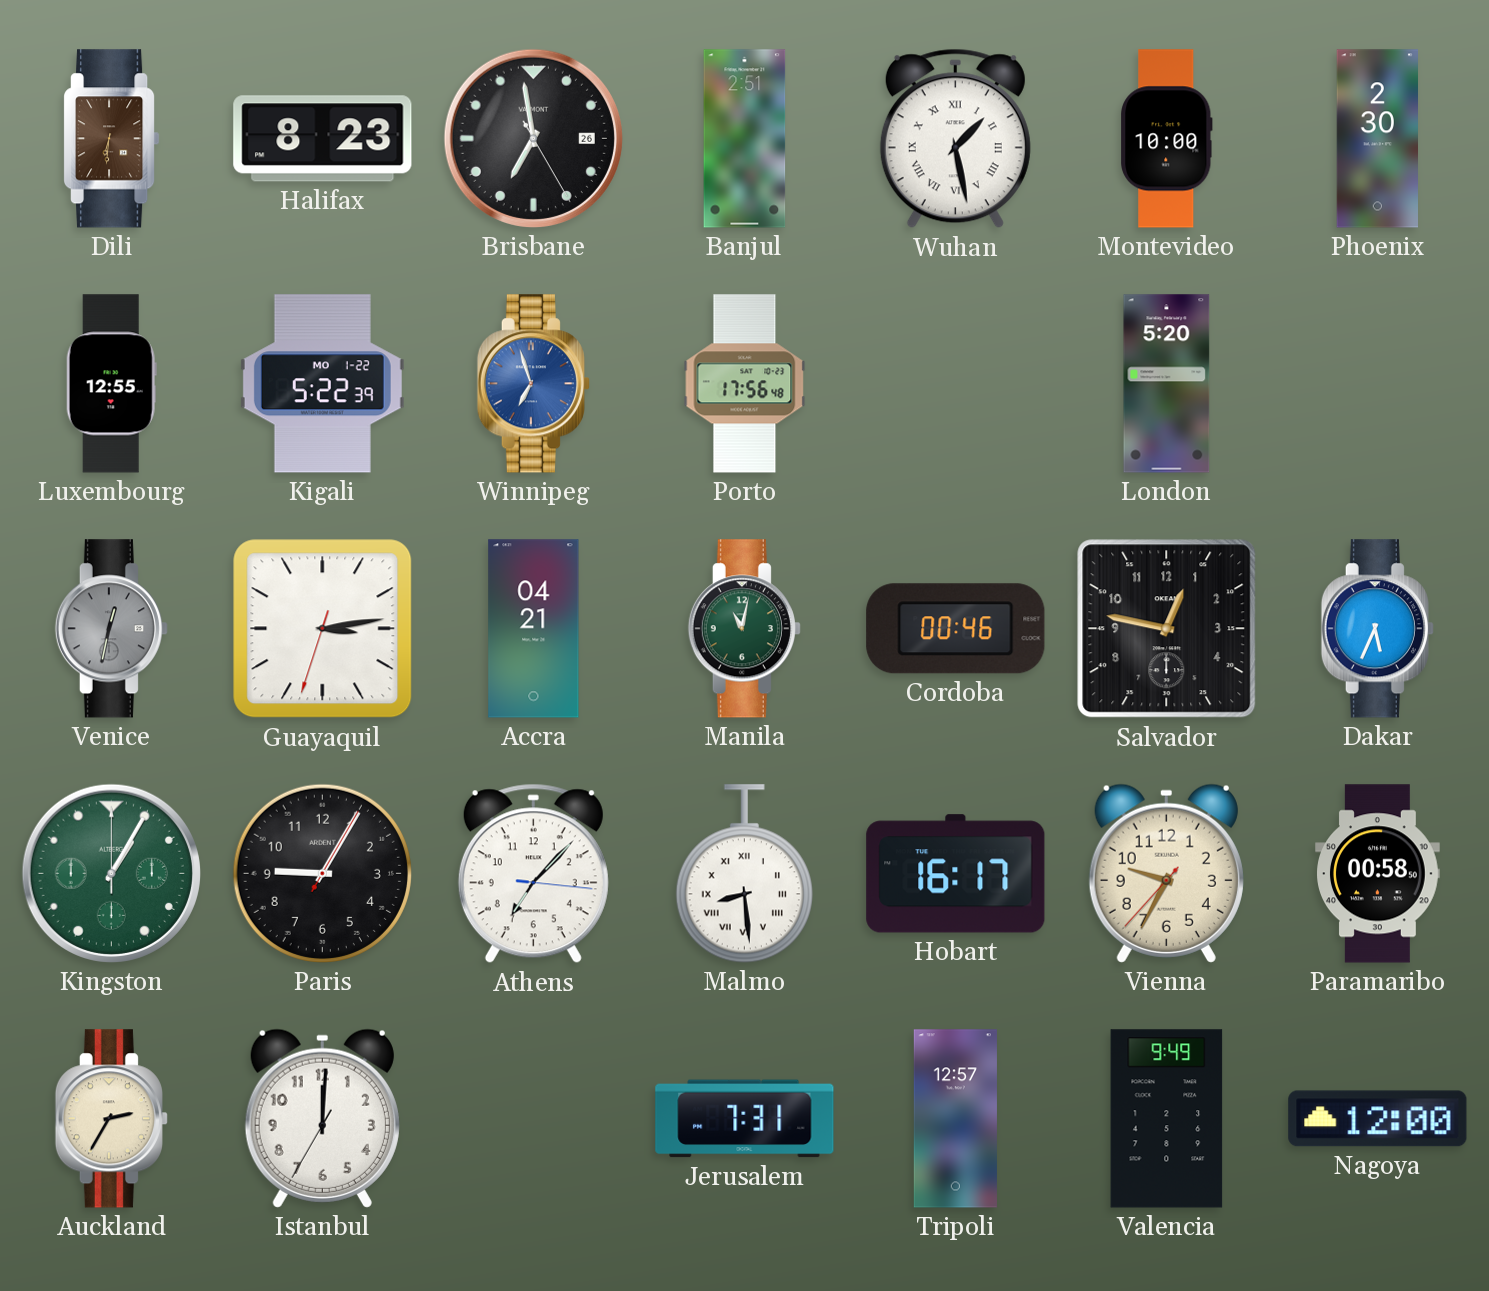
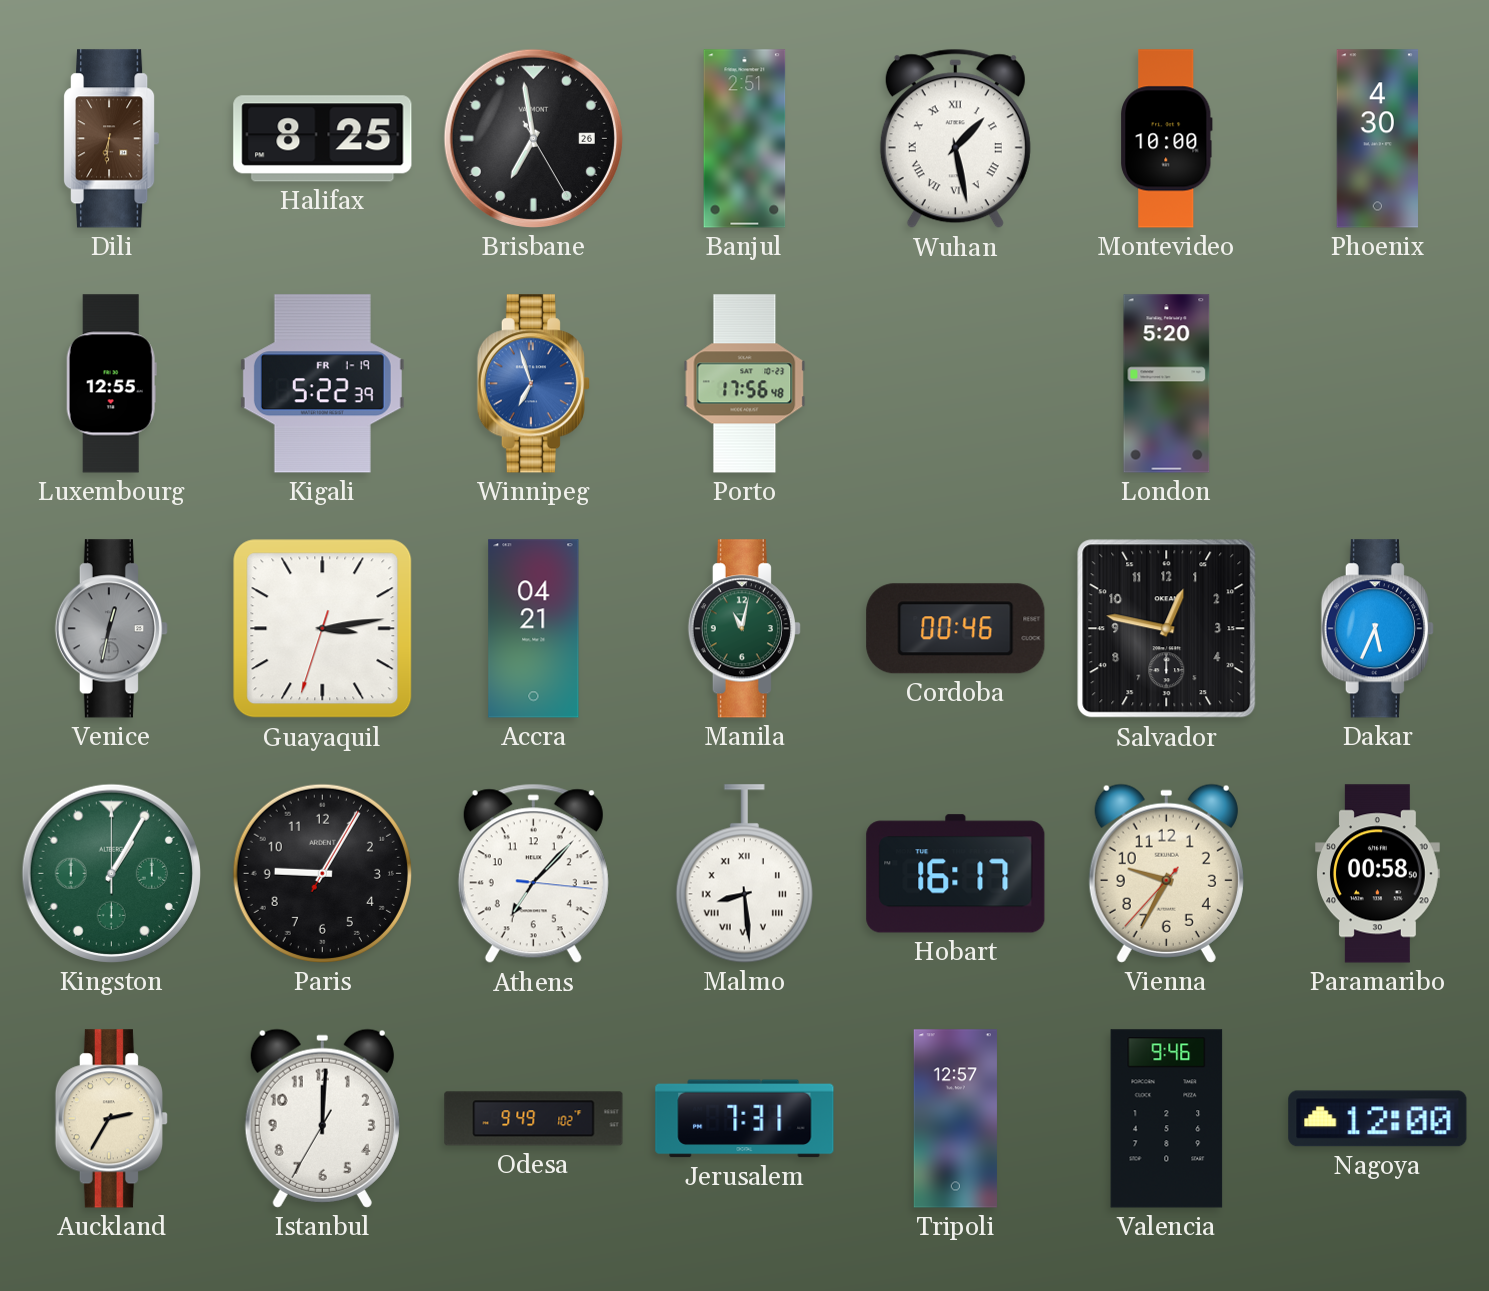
Halifax: 8:23 -> 8:25 (323, 139)
Phoenix: 2:30 -> 4:30 (1377, 139)
Kigali date: MO 1-22 -> FR 1-19 (322, 384)
Odesa: none -> 9:49 (534, 1119)
Valencia: 9:49 -> 9:46 (1167, 1119)
